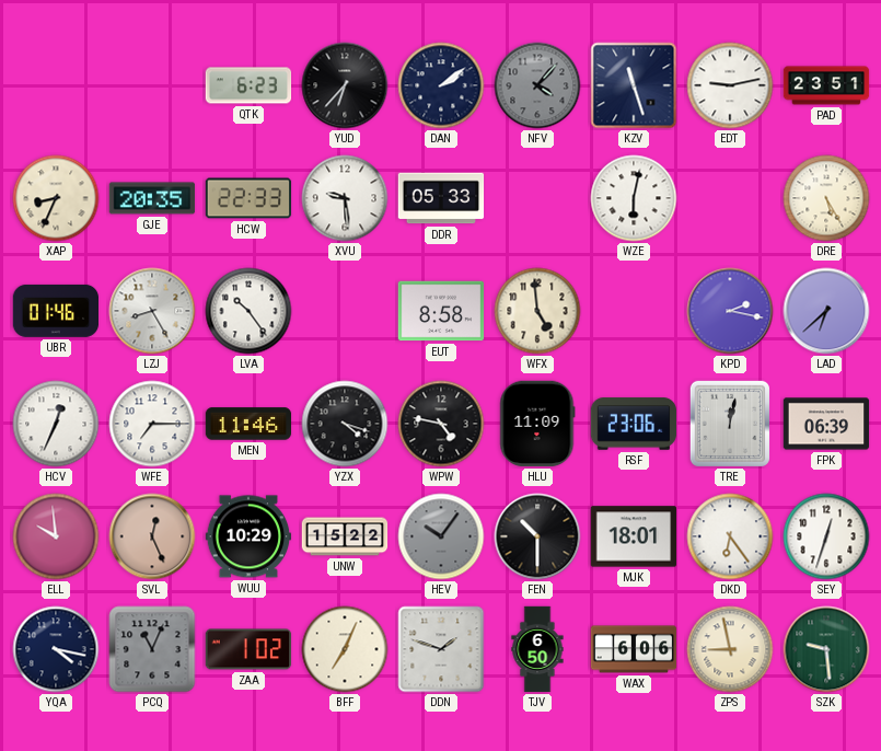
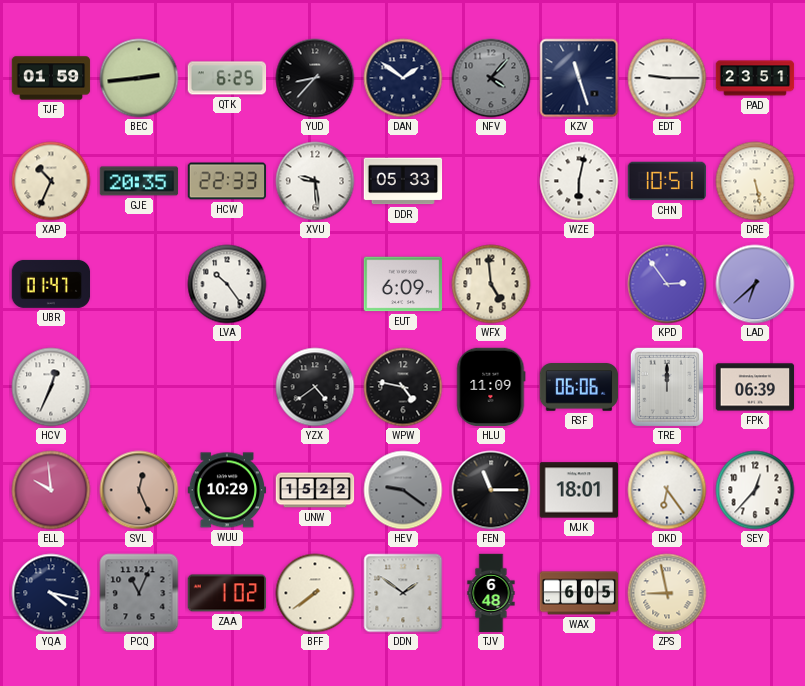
TJF: none -> 01:59 (51, 78)
BEC: none -> 2:44 (139, 78)
QTK: 6:23 -> 6:25 (227, 78)
YUD: 6:37 -> 8:37 (315, 78)
DAN: 2:09 -> 1:51 (403, 78)
EDT: 9:13 -> 9:15 (667, 78)
XAP: 8:34 -> 10:34 (51, 181)
CHN: none -> 10:51 (667, 181)
DRE: 5:25 -> 5:28 (755, 181)
UBR: 01:46 -> 01:47 (51, 284)
LZJ: 8:25 -> none (152, 311)
EUT: 8:58 -> 6:09 (403, 284)
KPD: 2:17 -> 2:54 (667, 284)
WFE: 7:15 -> none (152, 424)
MEN: 11:46 -> none (248, 424)
YZX: 4:18 -> 4:39 (315, 387)
RSF: 23:06 -> 06:06 (579, 387)
TRE: 12:02 -> 12:00 (667, 386)
HEV: 10:06 -> 9:21 (403, 490)
FEN: 10:30 -> 11:15 (491, 490)
SEY: 12:33 -> 12:37 (755, 490)
BFF: 7:04 -> 7:39 (315, 593)
DDN: 1:48 -> 1:51 (403, 593)
TJV: 6:50 -> 6:48 (491, 593)
WAX: 6:06 -> 6:05 (579, 593)
SZK: 9:29 -> none (826, 649)
